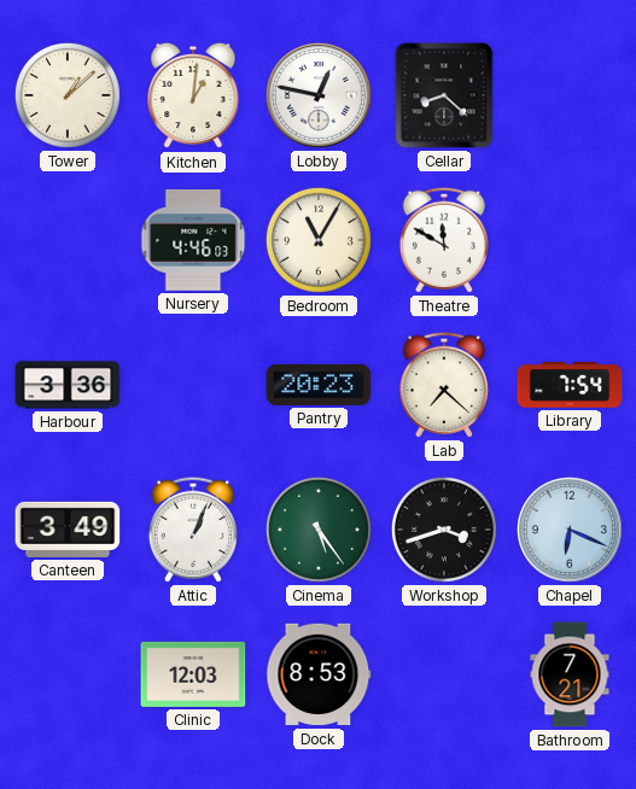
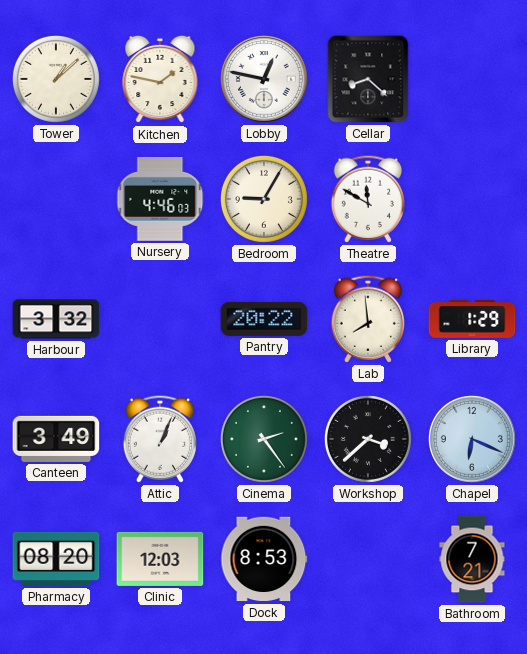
Kitchen: 1:01 -> 1:47 (160, 79)
Bedroom: 11:05 -> 9:05 (264, 199)
Harbour: 3:36 -> 3:32 (56, 319)
Pantry: 20:23 -> 20:22 (264, 319)
Lab: 7:22 -> 7:59 (368, 319)
Library: 7:54 -> 1:29 (472, 320)
Cinema: 5:24 -> 2:24 (264, 439)
Workshop: 3:42 -> 3:38 (368, 439)
Pharmacy: none -> 08:20 (56, 559)
